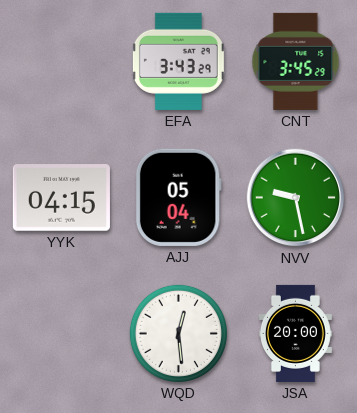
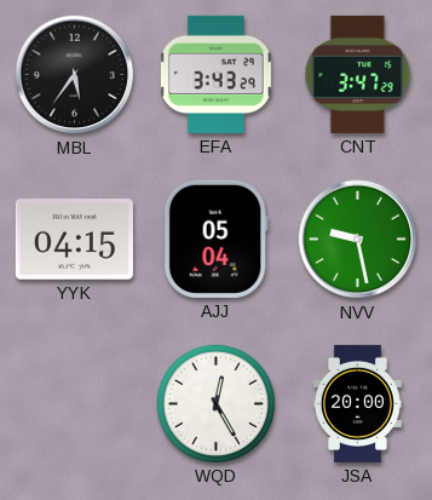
MBL: none -> 5:36 (75, 75)
CNT: 3:45 -> 3:47 (358, 74)
WQD: 12:29 -> 12:25 (215, 403)
